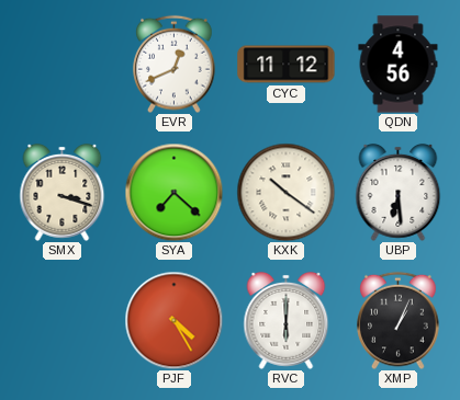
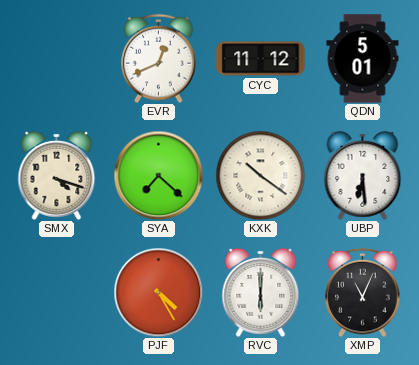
QDN: 4:56 -> 5:01 (363, 59)
SMX: 3:18 -> 4:18 (57, 175)
XMP: 1:04 -> 11:04 (363, 292)
